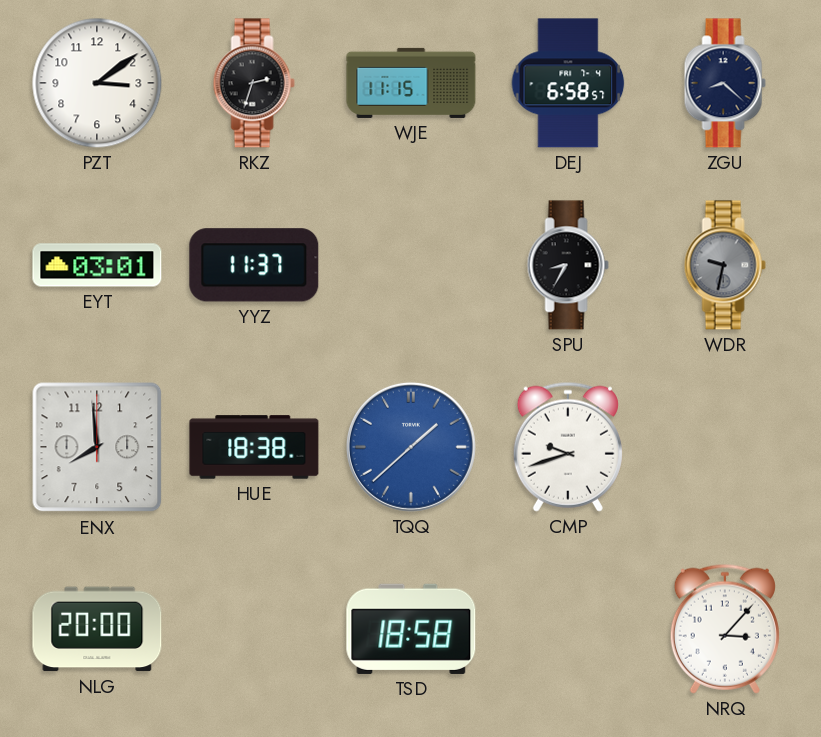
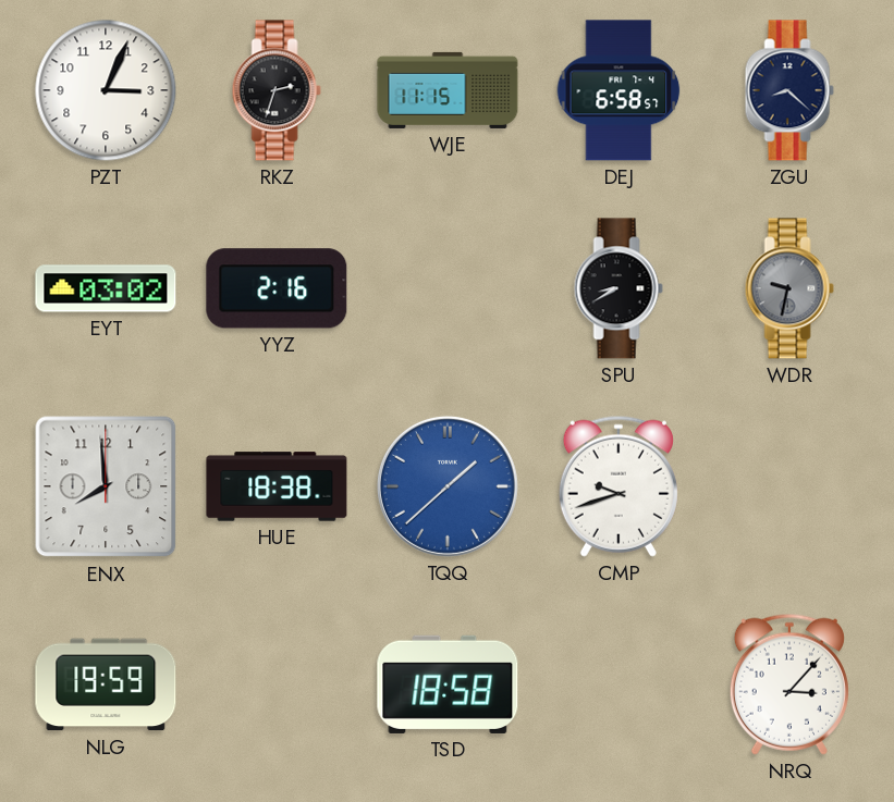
PZT: 3:09 -> 3:04 (106, 90)
EYT: 03:01 -> 03:02 (106, 288)
YYZ: 11:37 -> 2:16 (277, 288)
SPU: 8:35 -> 8:40 (619, 288)
NLG: 20:00 -> 19:59 (106, 684)
